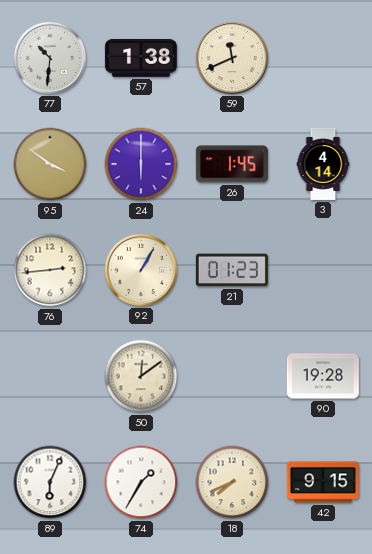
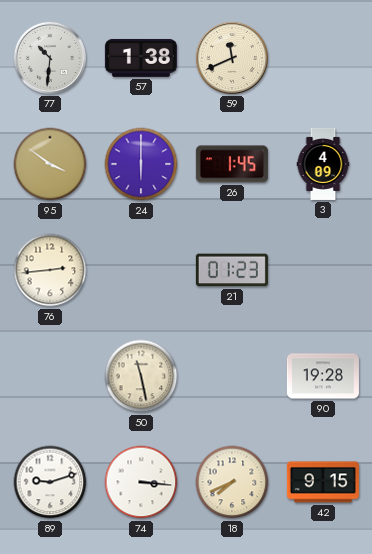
3: 4:14 -> 4:09 (323, 164)
92: 1:05 -> none (141, 270)
50: 12:09 -> 11:28 (141, 376)
89: 6:04 -> 9:12 (50, 482)
74: 1:35 -> 3:16 (141, 482)
